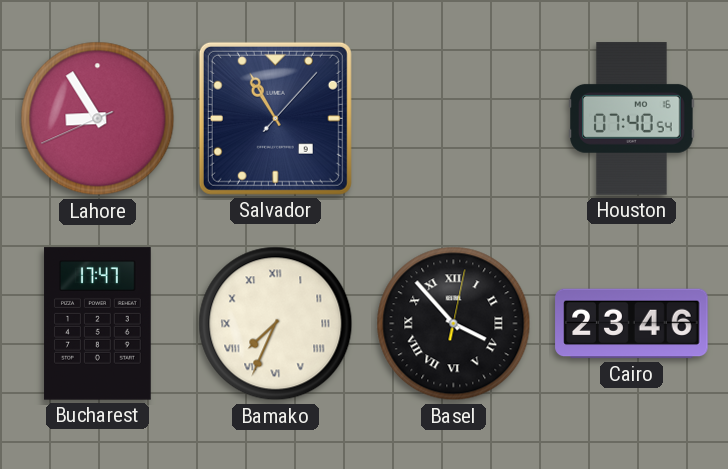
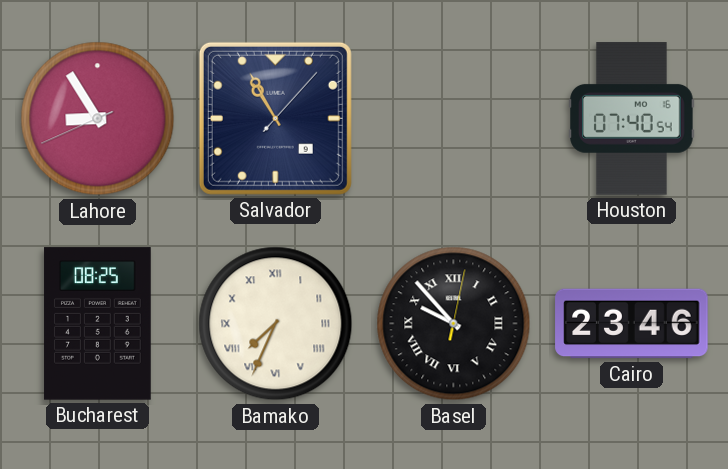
Bucharest: 17:47 -> 08:25 (98, 324)
Basel: 3:53 -> 9:53 (454, 324)
